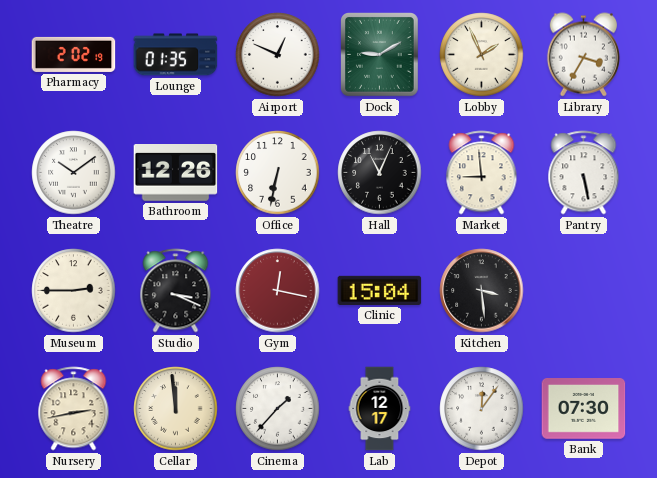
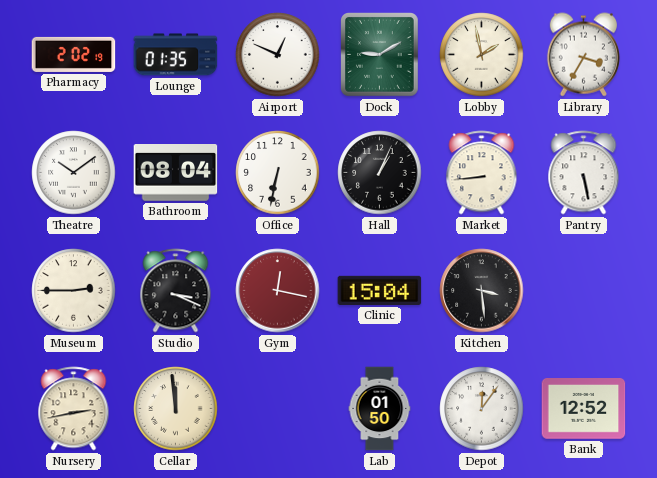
Lobby: 1:56 -> 1:58 (482, 55)
Bathroom: 12:26 -> 08:04 (176, 173)
Hall: 11:04 -> 1:04 (380, 173)
Market: 8:59 -> 8:44 (482, 173)
Cinema: 1:37 -> none (278, 409)
Lab: 12:17 -> 01:50 (380, 409)
Bank: 07:30 -> 12:52 (584, 409)
